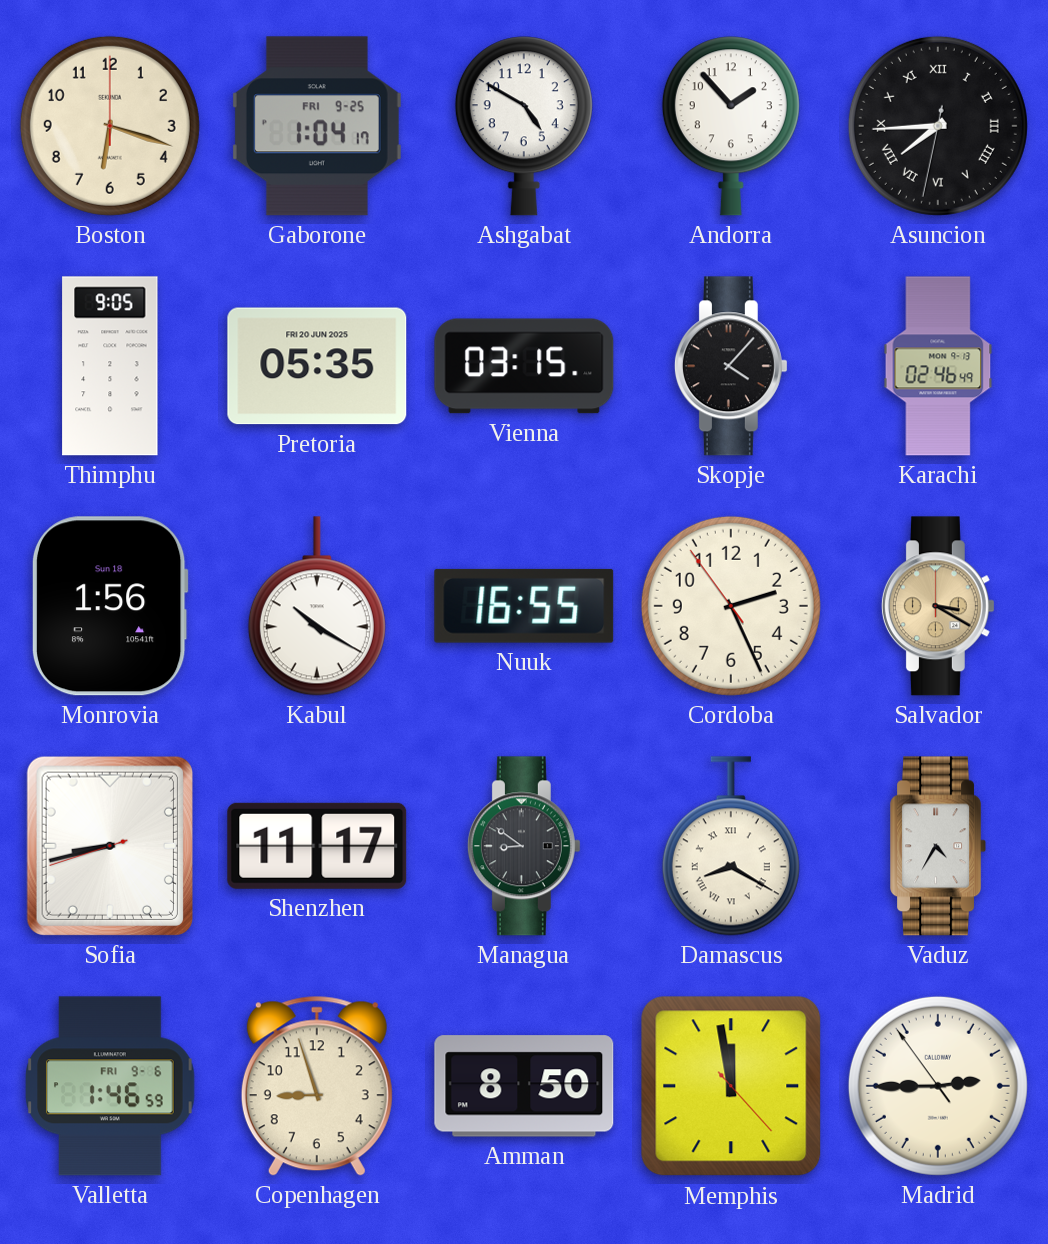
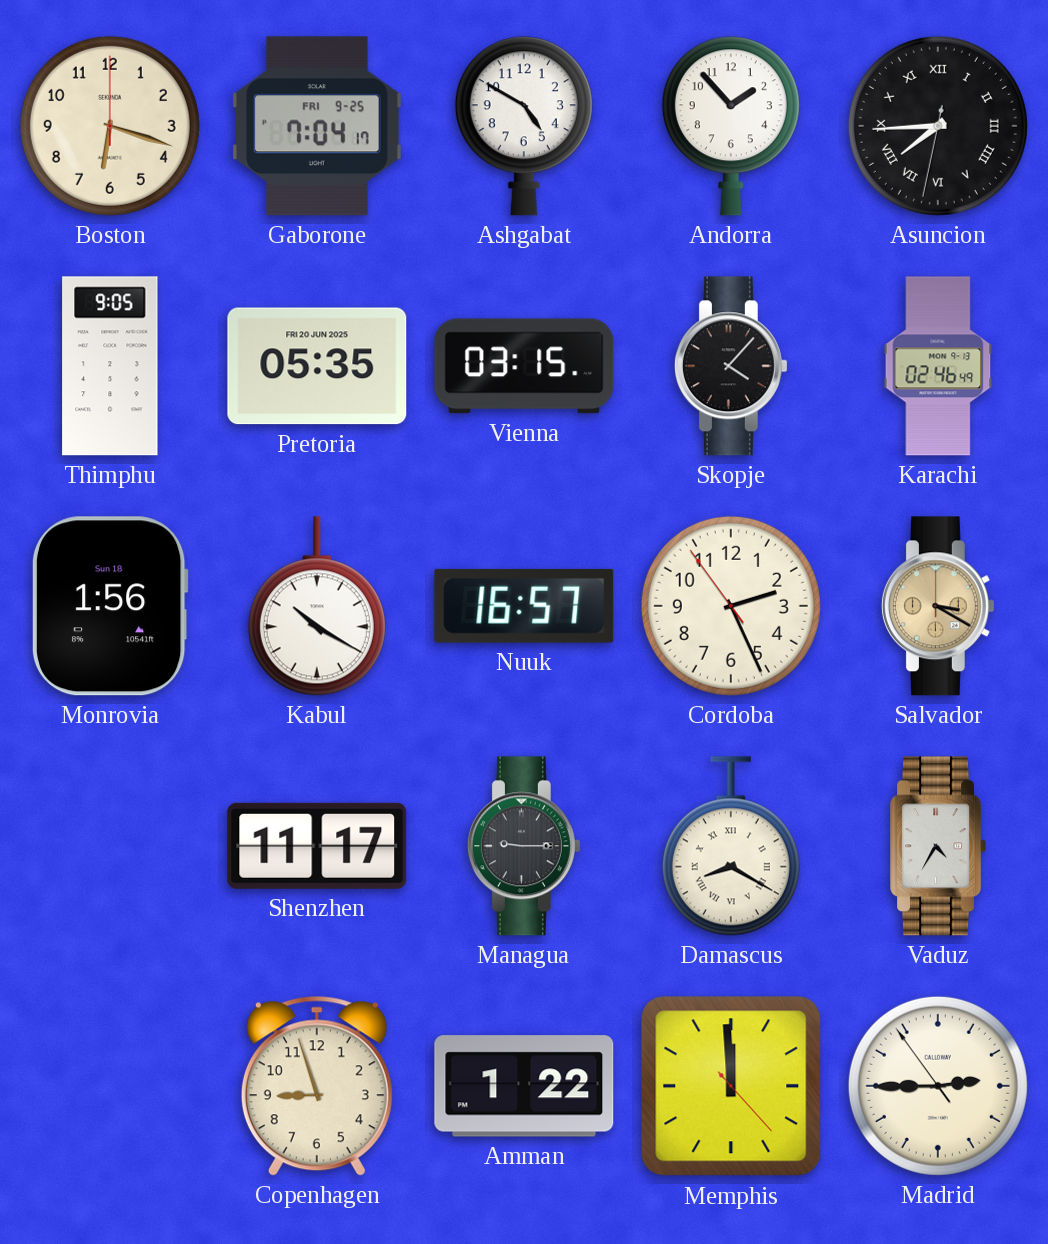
Gaborone: 1:04 -> 7:04 (317, 126)
Nuuk: 16:55 -> 16:57 (524, 606)
Sofia: 8:42 -> none (110, 846)
Managua: 8:51 -> 9:15 (524, 846)
Valletta: 1:46 -> none (110, 1086)
Amman: 8:50 -> 1:22 (524, 1086)
Memphis: 11:58 -> 11:59 (731, 1086)
